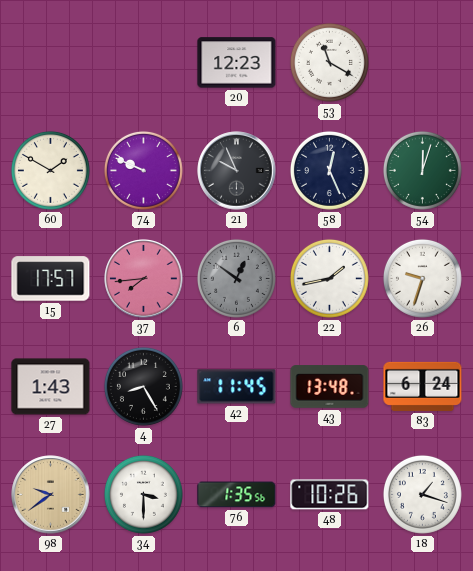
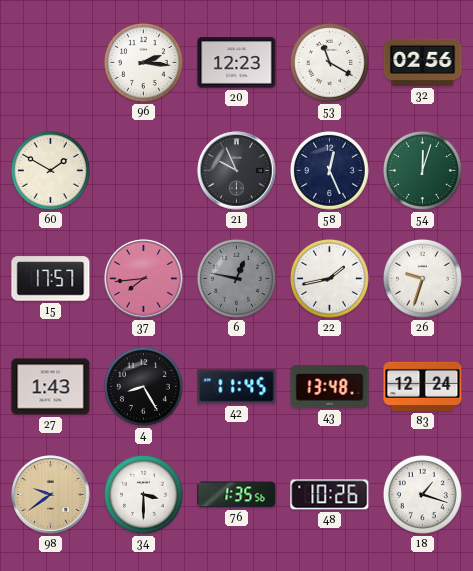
96: none -> 2:16 (143, 62)
32: none -> 02:56 (423, 62)
74: 9:49 -> none (143, 170)
6: 12:51 -> 12:47 (236, 278)
83: 6:24 -> 12:24 (423, 386)
